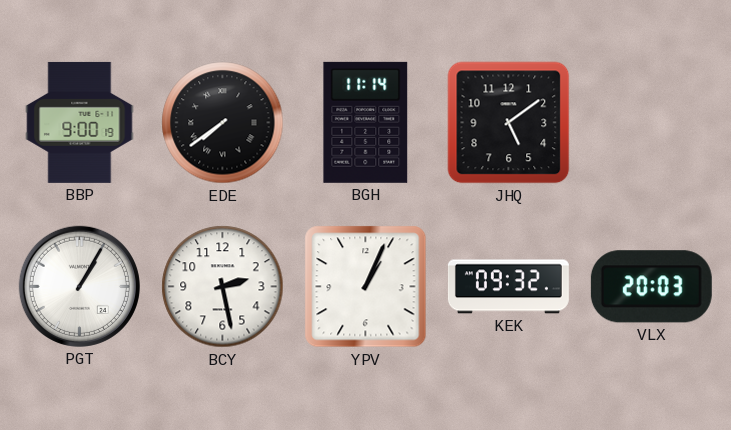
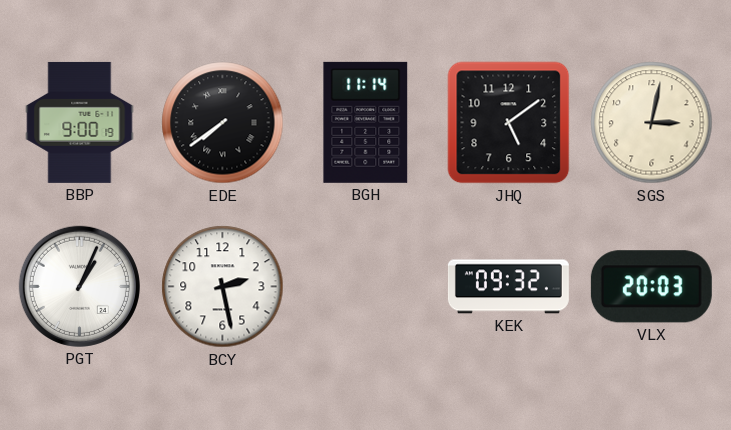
SGS: none -> 3:02 (652, 123)
PGT: 1:05 -> 1:04 (79, 286)
YPV: 1:04 -> none (366, 287)
